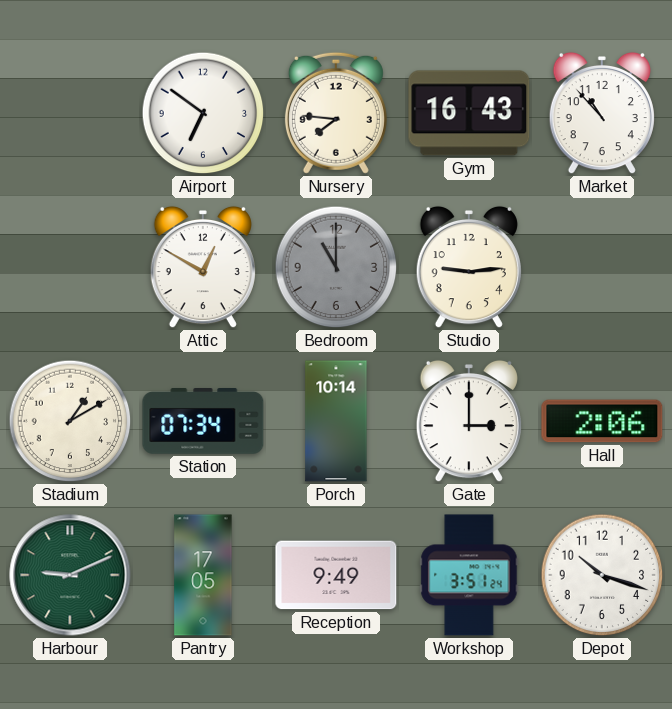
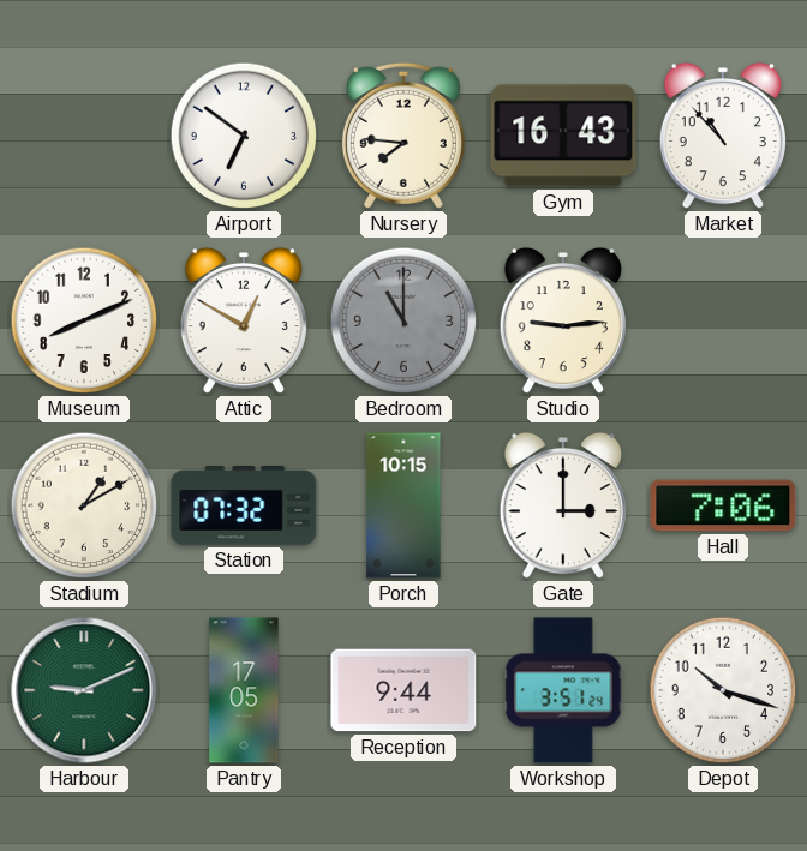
Museum: none -> 8:11 (84, 320)
Station: 07:34 -> 07:32 (244, 507)
Porch: 10:14 -> 10:15 (403, 505)
Hall: 2:06 -> 7:06 (723, 505)
Reception: 9:49 -> 9:44 (403, 690)
